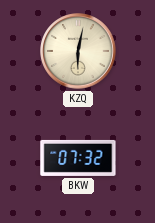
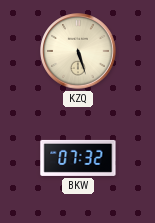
KZQ: 6:02 -> 5:27 (78, 51)
